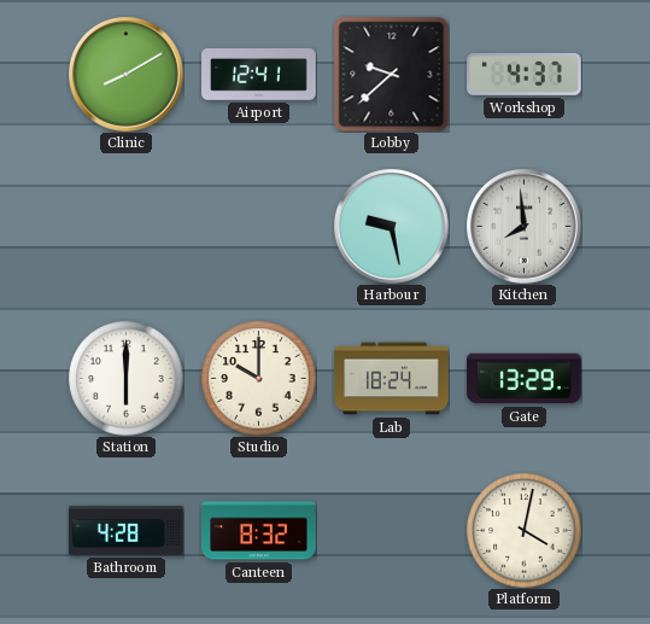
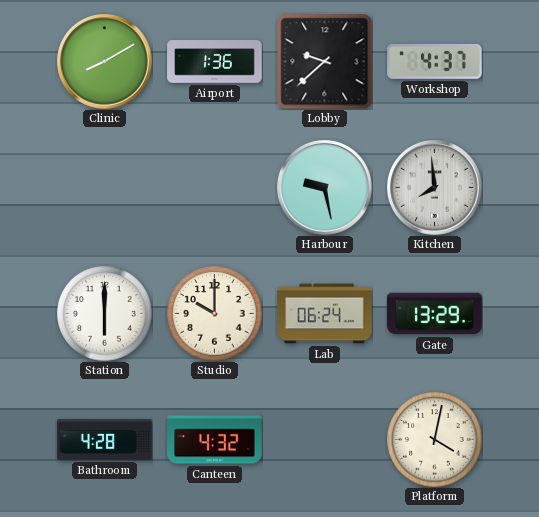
Airport: 12:41 -> 1:36 (215, 62)
Lab: 18:24 -> 06:24 (325, 314)
Canteen: 8:32 -> 4:32 (215, 440)
